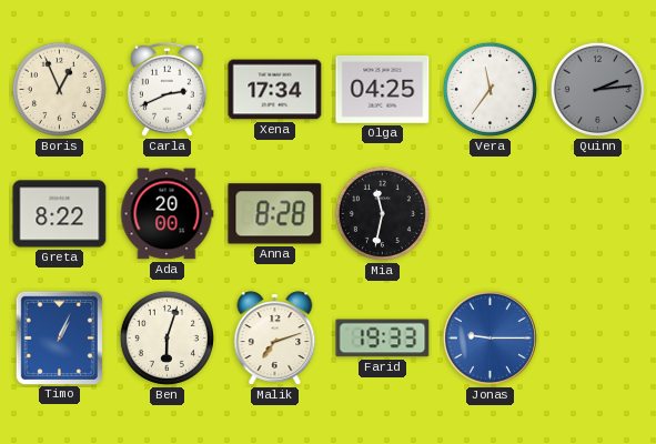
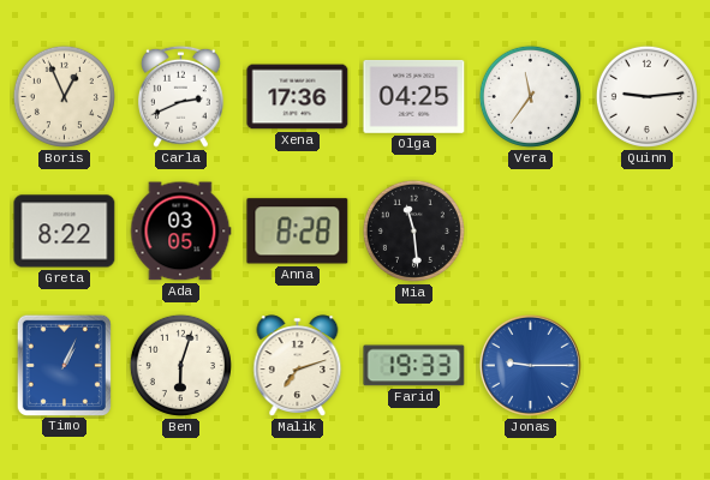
Xena: 17:34 -> 17:36 (298, 97)
Quinn: 2:14 -> 9:14 (646, 96)
Quinn dial: grey -> white (646, 96)
Ada: 20:00 -> 03:05 (180, 232)
Mia: 11:32 -> 11:29 (413, 230)
